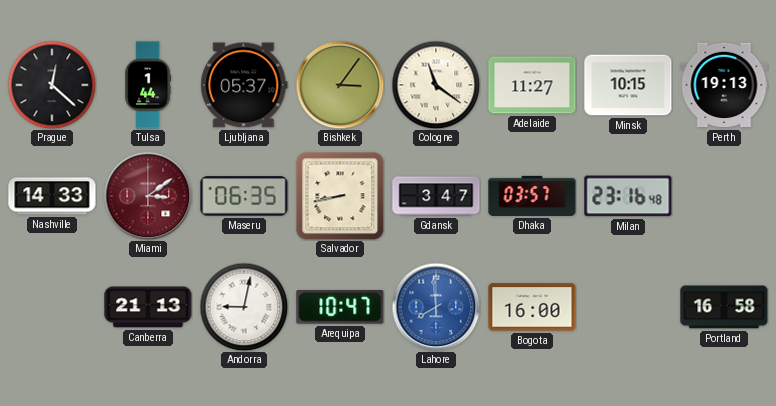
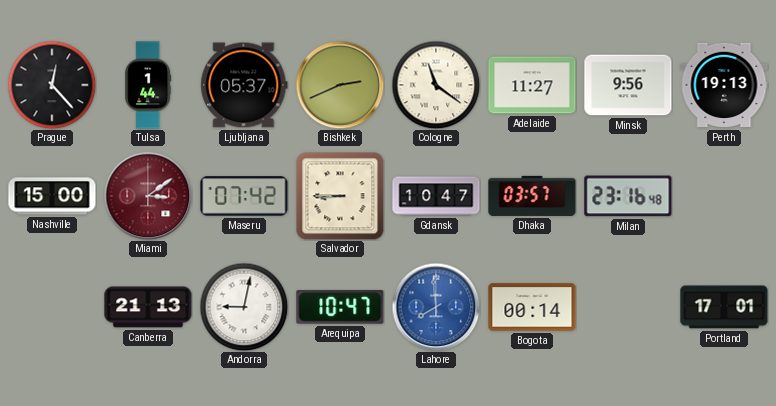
Prague: 12:22 -> 12:23 (52, 85)
Bishkek: 3:06 -> 2:41 (340, 85)
Minsk: 10:15 -> 9:56 (628, 85)
Nashville: 14:33 -> 15:00 (52, 196)
Maseru: 06:35 -> 07:42 (244, 196)
Salvador: 8:43 -> 8:45 (340, 196)
Gdansk: 3:47 -> 10:47 (436, 196)
Bogota: 16:00 -> 00:14 (532, 307)
Portland: 16:58 -> 17:01 (724, 307)
